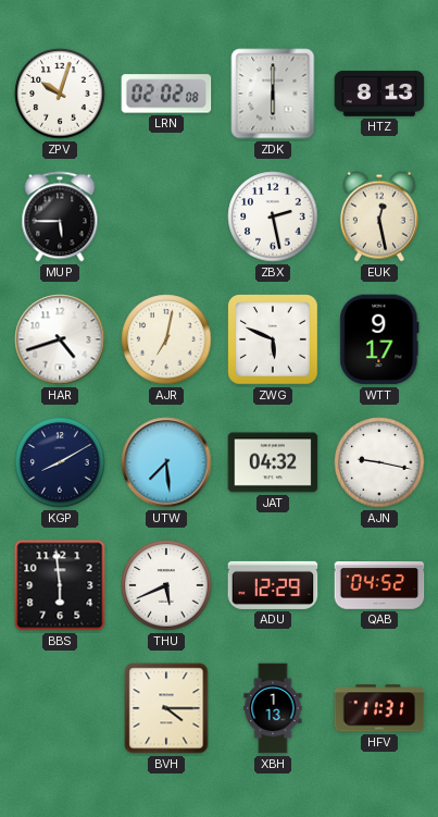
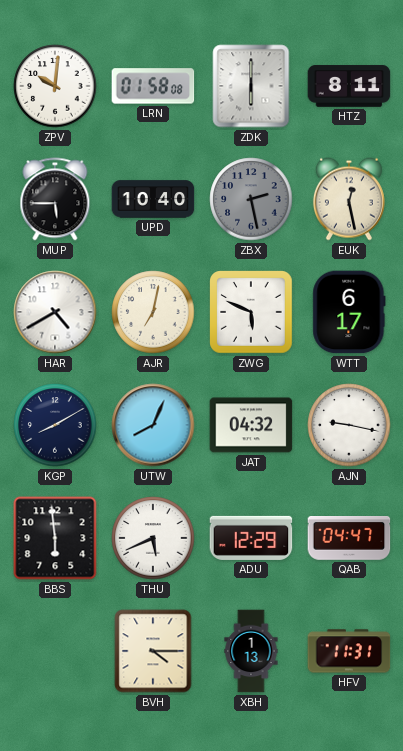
ZPV: 10:03 -> 10:01 (55, 86)
LRN: 02:02 -> 01:58 (153, 86)
HTZ: 8:13 -> 8:11 (349, 86)
UPD: none -> 10:40 (153, 199)
ZBX dial: white -> grey (251, 199)
HAR: 4:42 -> 4:40 (55, 312)
WTT: 9:17 -> 6:17 (349, 312)
UTW: 7:29 -> 8:04 (153, 425)
QAB: 04:52 -> 04:47 (349, 539)
